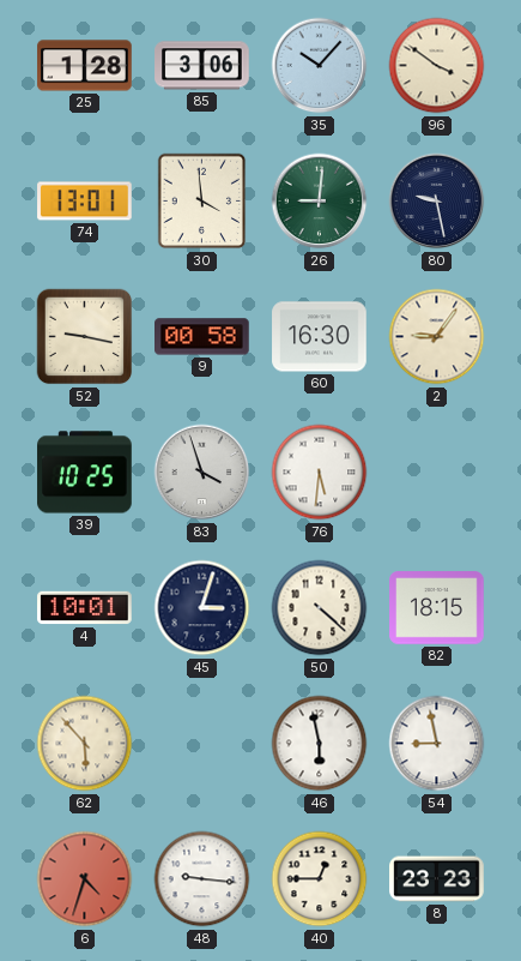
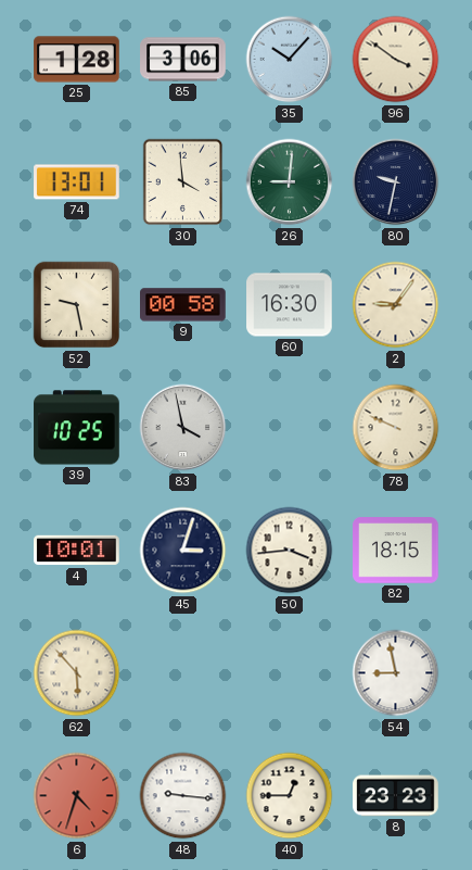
80: 9:28 -> 9:32 (396, 182)
52: 9:17 -> 9:28 (77, 305)
83: 3:57 -> 3:58 (183, 428)
76: 5:31 -> none (320, 473)
78: none -> 9:49 (396, 428)
50: 4:22 -> 3:44 (290, 551)
46: 5:58 -> none (320, 744)
